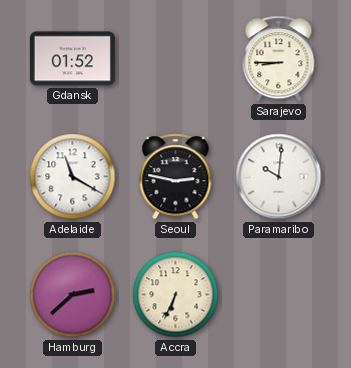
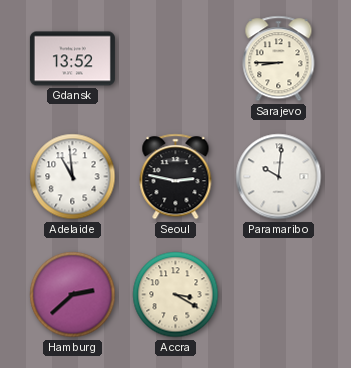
Gdansk: 01:52 -> 13:52 (72, 59)
Adelaide: 11:20 -> 10:59 (73, 177)
Accra: 6:34 -> 3:20 (176, 295)
